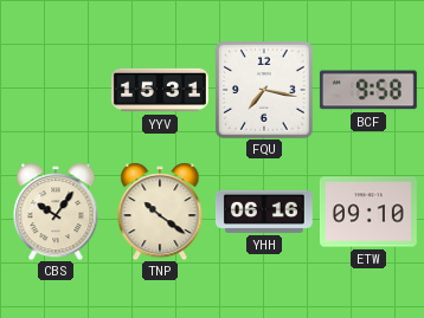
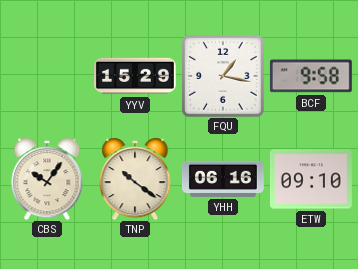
YYV: 15:31 -> 15:29 (136, 76)
FQU: 7:17 -> 1:17 (223, 76)
